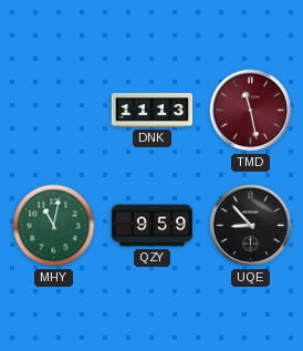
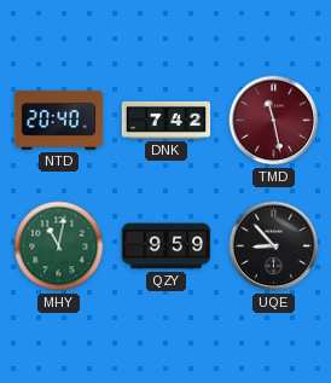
NTD: none -> 20:40 (59, 120)
DNK: 11:13 -> 7:42 (167, 120)
